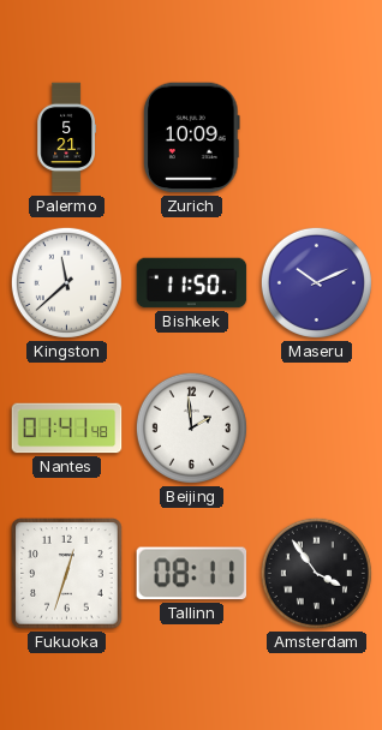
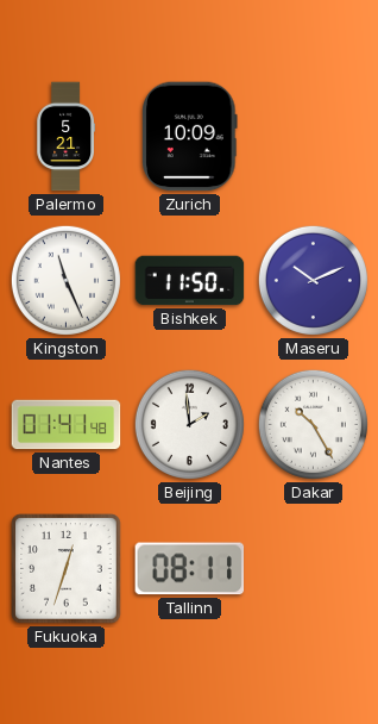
Kingston: 11:38 -> 11:26 (65, 280)
Dakar: none -> 10:25 (313, 424)
Amsterdam: 3:54 -> none (316, 573)
